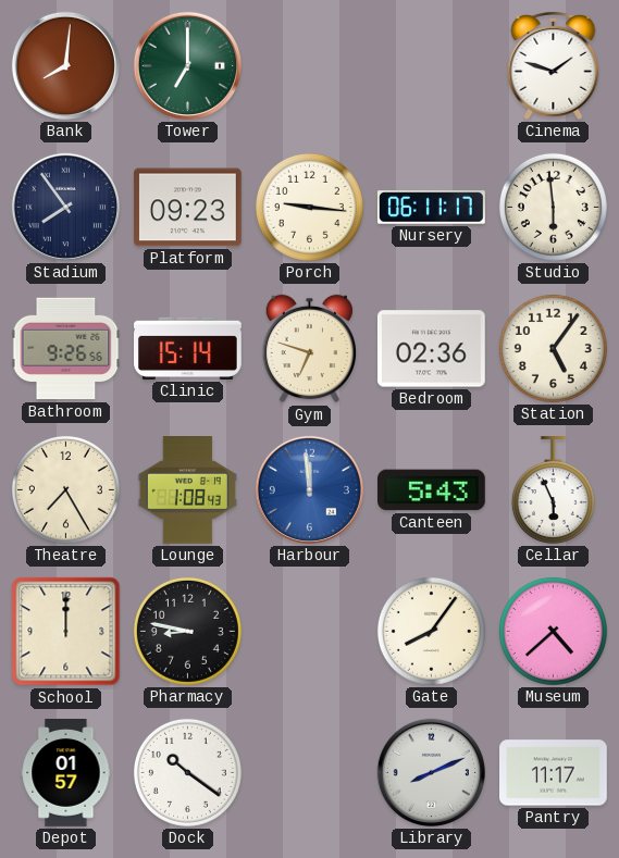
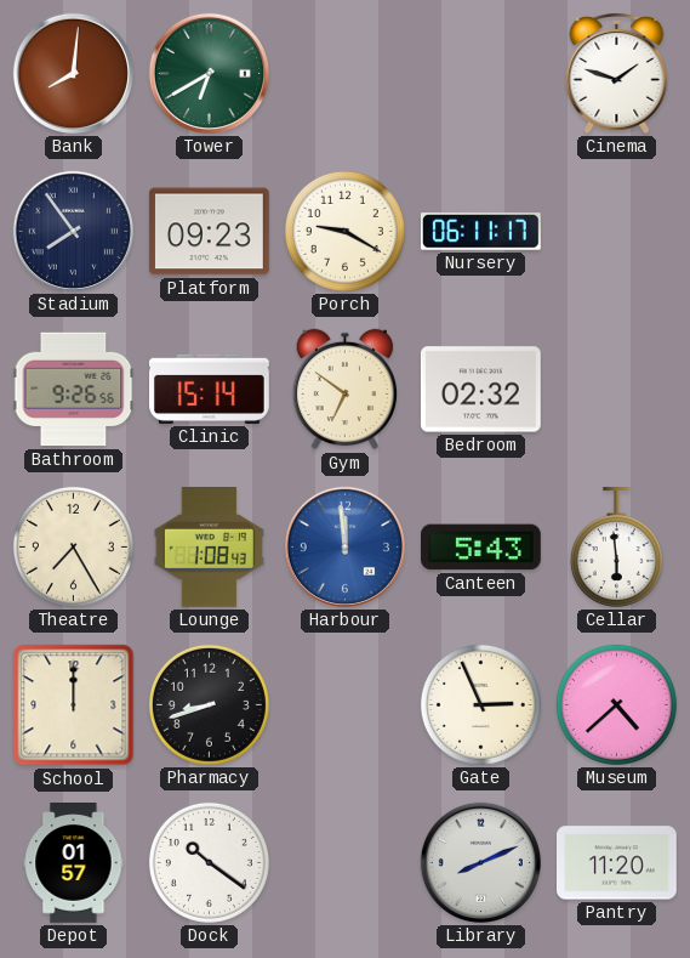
Tower: 7:00 -> 6:40 (209, 73)
Porch: 9:16 -> 9:20 (344, 231)
Studio: 5:59 -> none (553, 207)
Gym: 6:48 -> 6:51 (344, 390)
Bedroom: 02:36 -> 02:32 (480, 390)
Station: 5:06 -> none (553, 348)
Cellar: 5:56 -> 5:59 (616, 548)
Pharmacy: 8:47 -> 8:42 (209, 704)
Gate: 8:06 -> 2:56 (480, 704)
Pantry: 11:17 -> 11:20 (617, 863)
